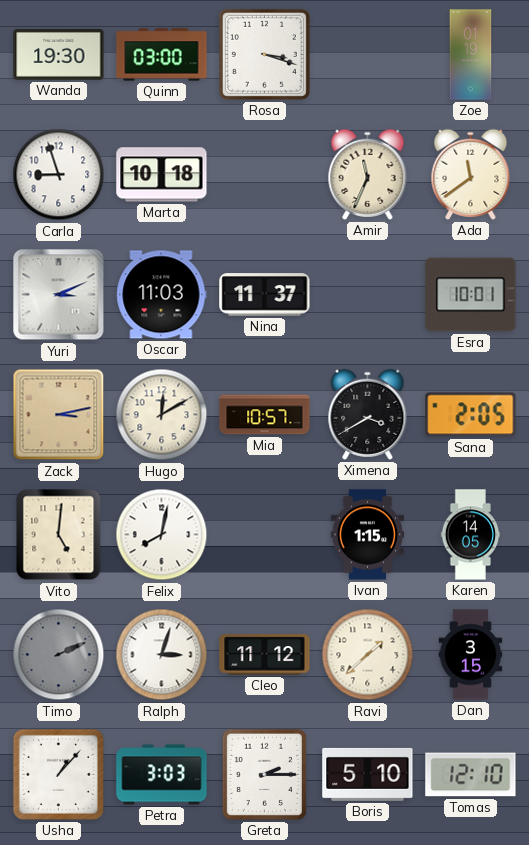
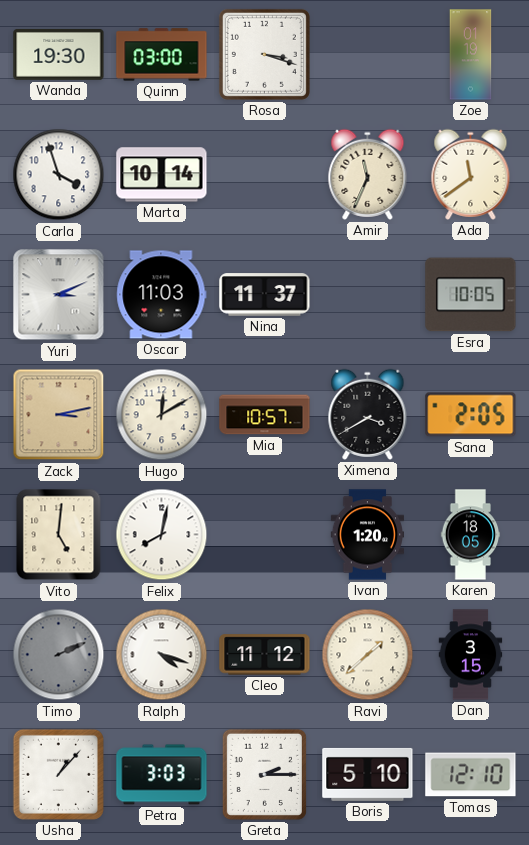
Carla: 8:57 -> 3:57 (59, 175)
Marta: 10:18 -> 10:14 (162, 175)
Esra: 10:01 -> 10:05 (471, 295)
Ivan: 1:15 -> 1:20 (367, 535)
Karen: 14:05 -> 18:05 (471, 535)
Ralph: 3:03 -> 4:18 (162, 655)
